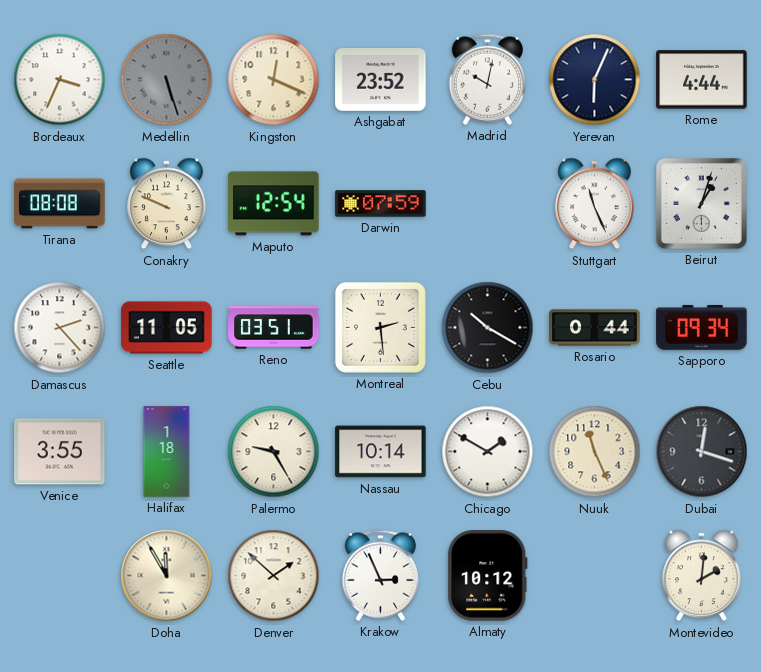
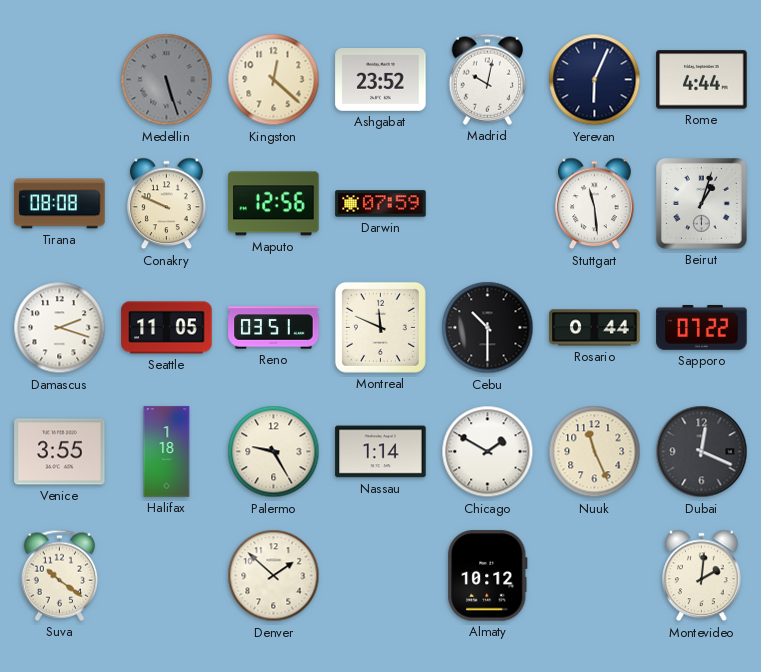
Bordeaux: 3:34 -> none (60, 80)
Kingston: 12:19 -> 12:22 (274, 80)
Maputo: 12:54 -> 12:56 (274, 204)
Stuttgart: 11:26 -> 11:29 (595, 204)
Damascus: 2:23 -> 2:18 (60, 328)
Montreal: 2:29 -> 11:49 (380, 327)
Cebu: 10:20 -> 10:30 (488, 328)
Sapporo: 09:34 -> 07:22 (702, 327)
Nassau: 10:14 -> 1:14 (381, 452)
Dubai: 12:18 -> 12:19 (702, 452)
Suva: none -> 10:21 (60, 575)
Doha: 11:55 -> none (167, 576)
Krakow: 2:56 -> none (381, 575)
